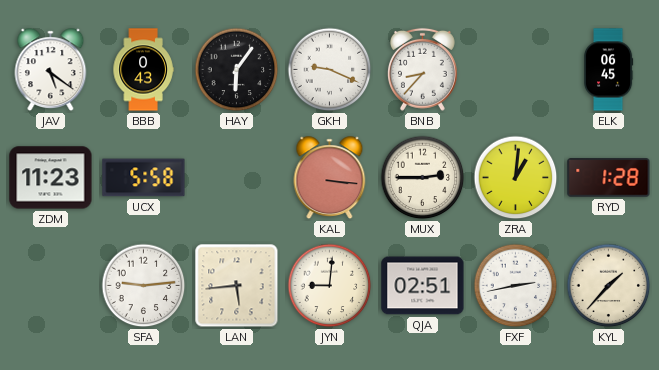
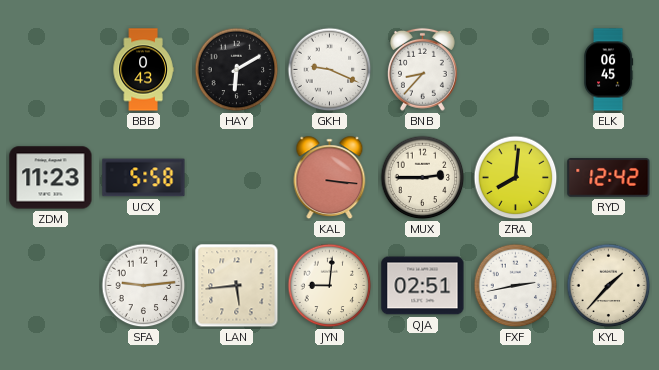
JAV: 5:21 -> none (51, 70)
HAY: 6:06 -> 6:10 (237, 70)
ZRA: 1:01 -> 8:01 (516, 178)
RYD: 1:28 -> 12:42 (609, 178)
